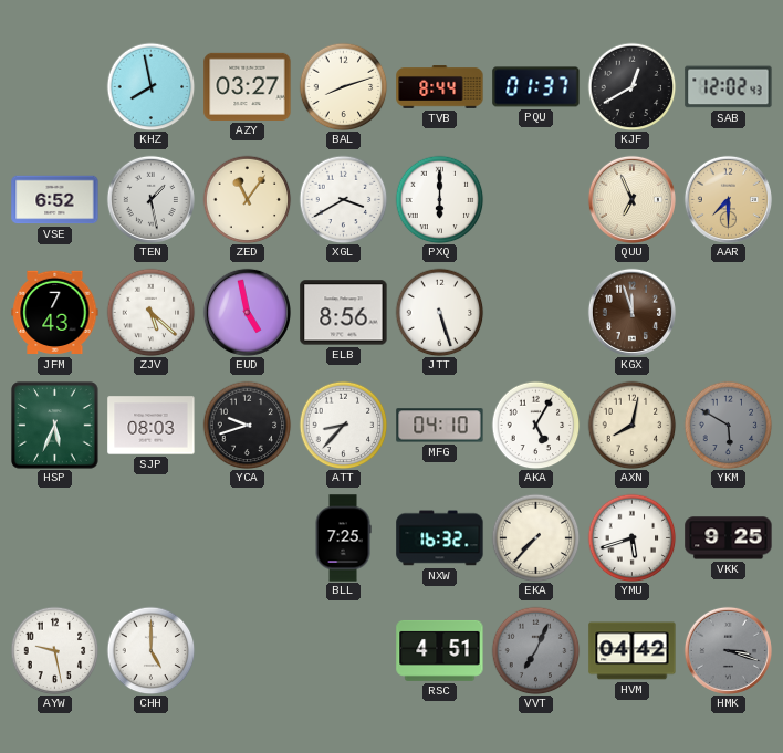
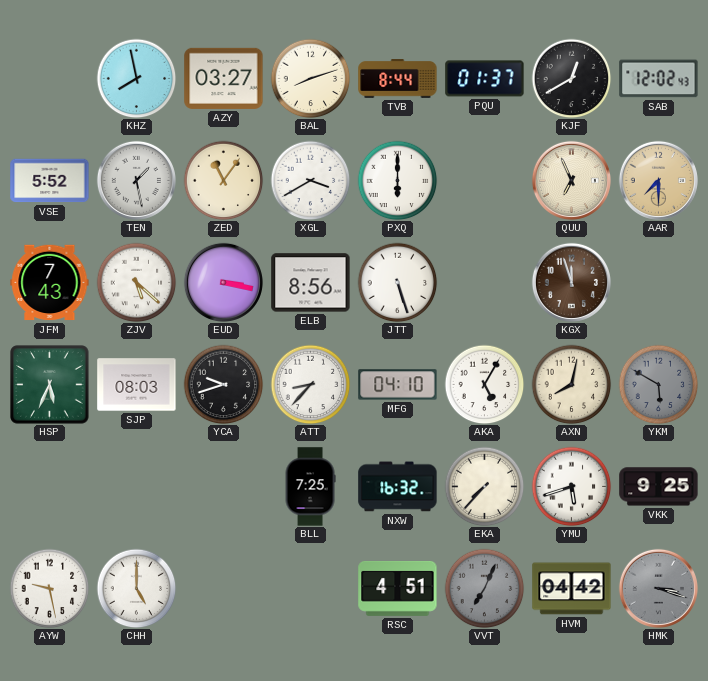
VSE: 6:52 -> 5:52 (50, 181)
EUD: 4:58 -> 3:17 (223, 282)
